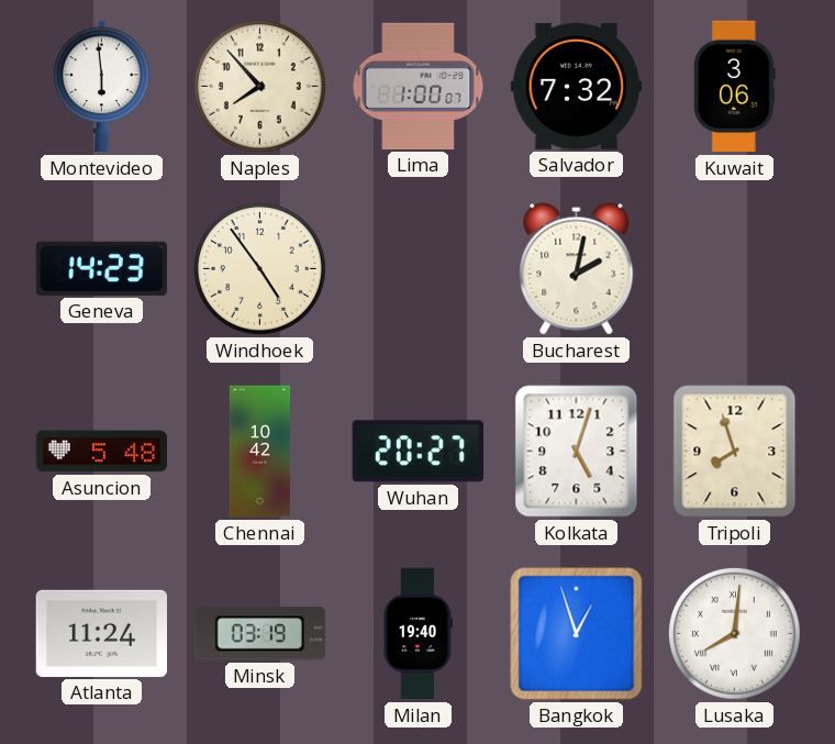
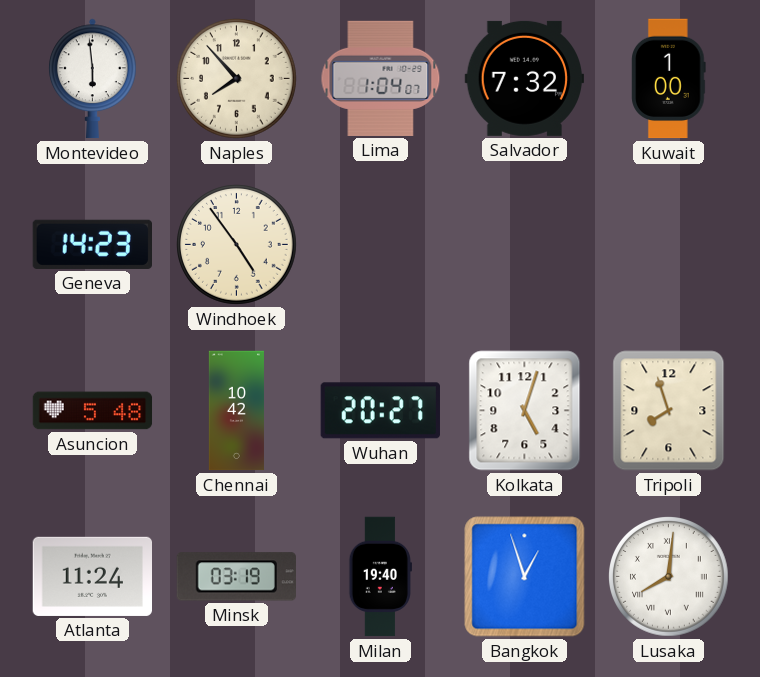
Lima: 1:00 -> 1:04 (381, 78)
Kuwait: 3:06 -> 1:00 (669, 79)
Bucharest: 2:02 -> none (577, 269)
